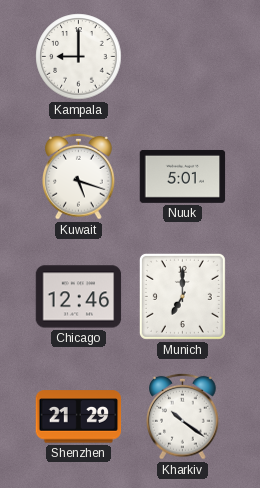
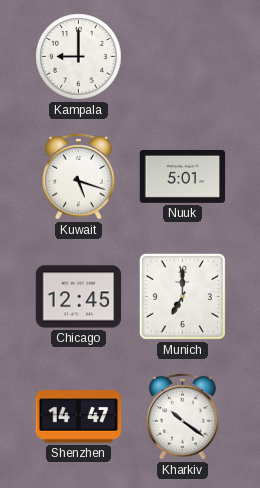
Chicago: 12:46 -> 12:45 (79, 297)
Shenzhen: 21:29 -> 14:47 (79, 417)
